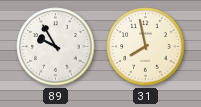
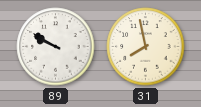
89: 9:55 -> 9:50 (56, 47)
